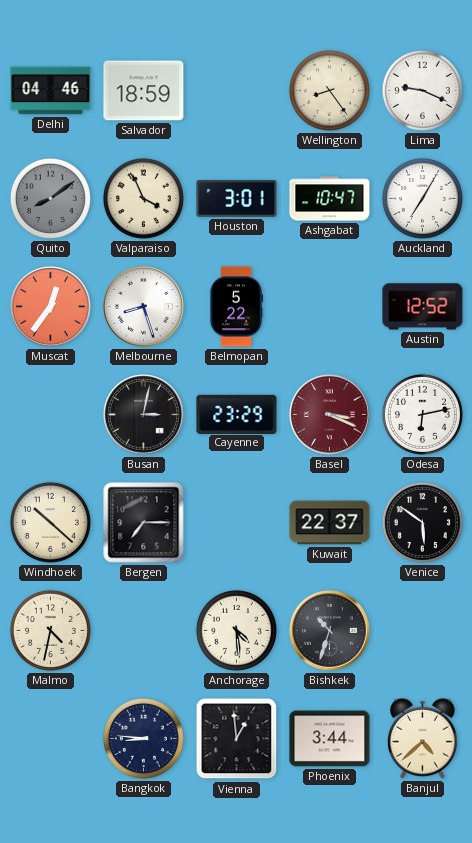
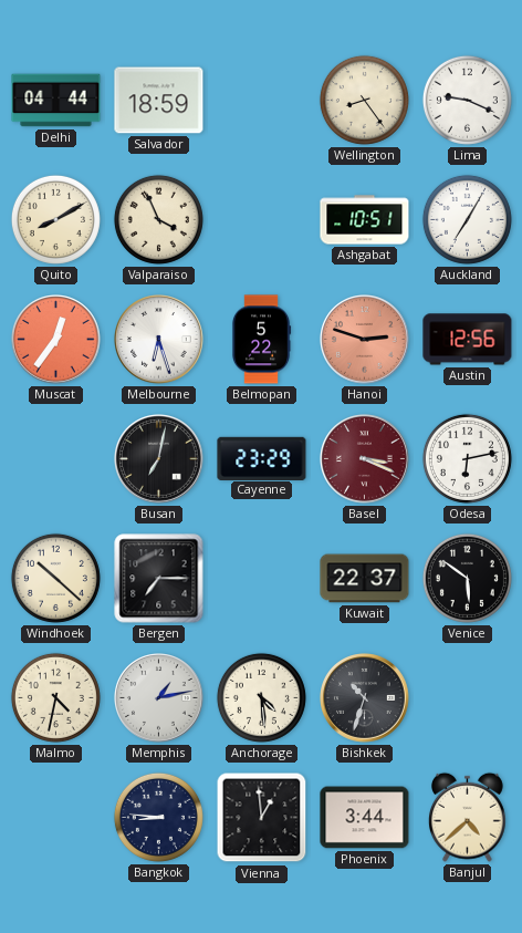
Delhi: 04:46 -> 04:44 (56, 101)
Quito: 8:09 -> 8:10 (55, 219)
Quito dial: grey -> cream (55, 219)
Houston: 3:01 -> none (237, 199)
Ashgabat: 10:47 -> 10:51 (365, 220)
Melbourne: 8:27 -> 6:27 (159, 340)
Hanoi: none -> 2:48 (365, 340)
Austin: 12:52 -> 12:56 (468, 340)
Busan: 3:02 -> 7:02 (159, 459)
Memphis: none -> 1:13 (159, 698)
